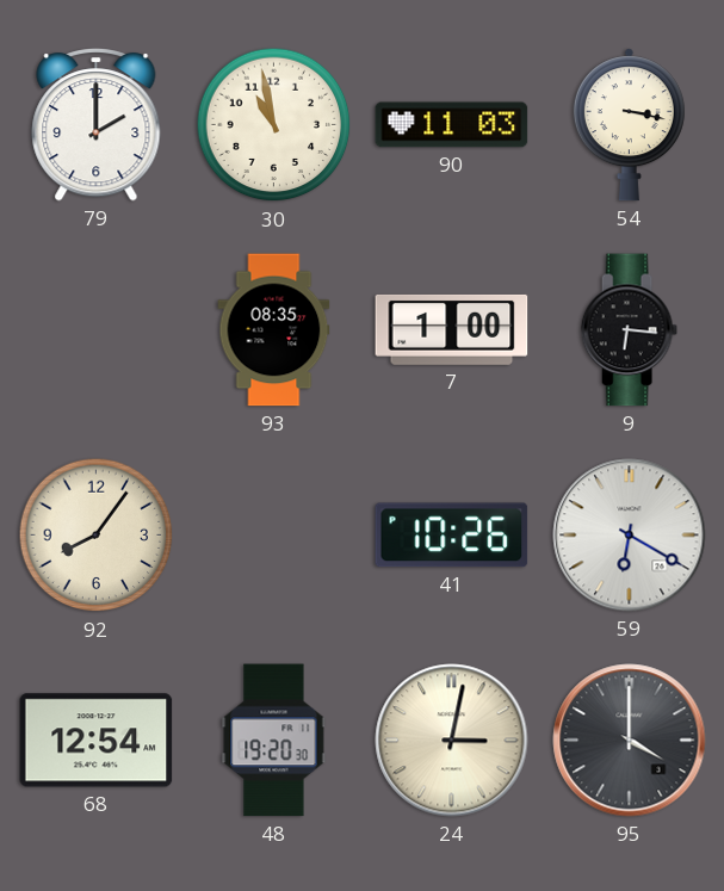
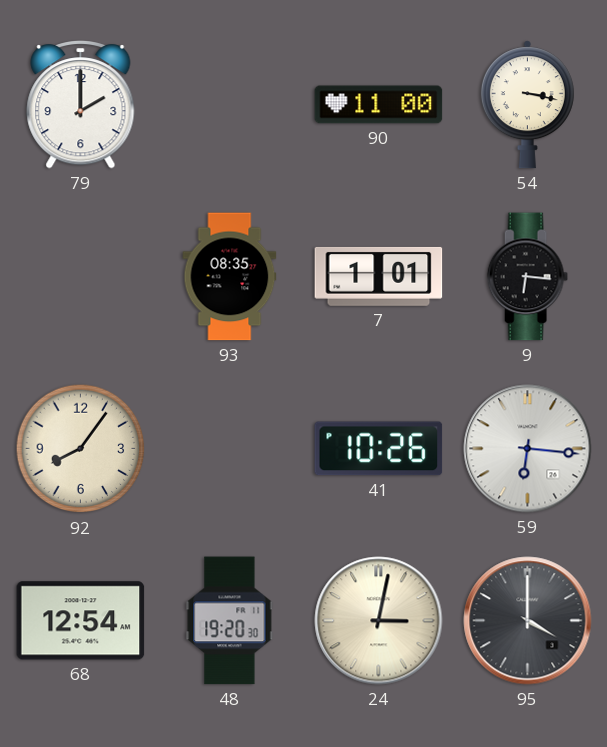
30: 10:58 -> none (274, 125)
90: 11:03 -> 11:00 (379, 105)
7: 1:00 -> 1:01 (379, 276)
59: 6:20 -> 6:16 (528, 449)
